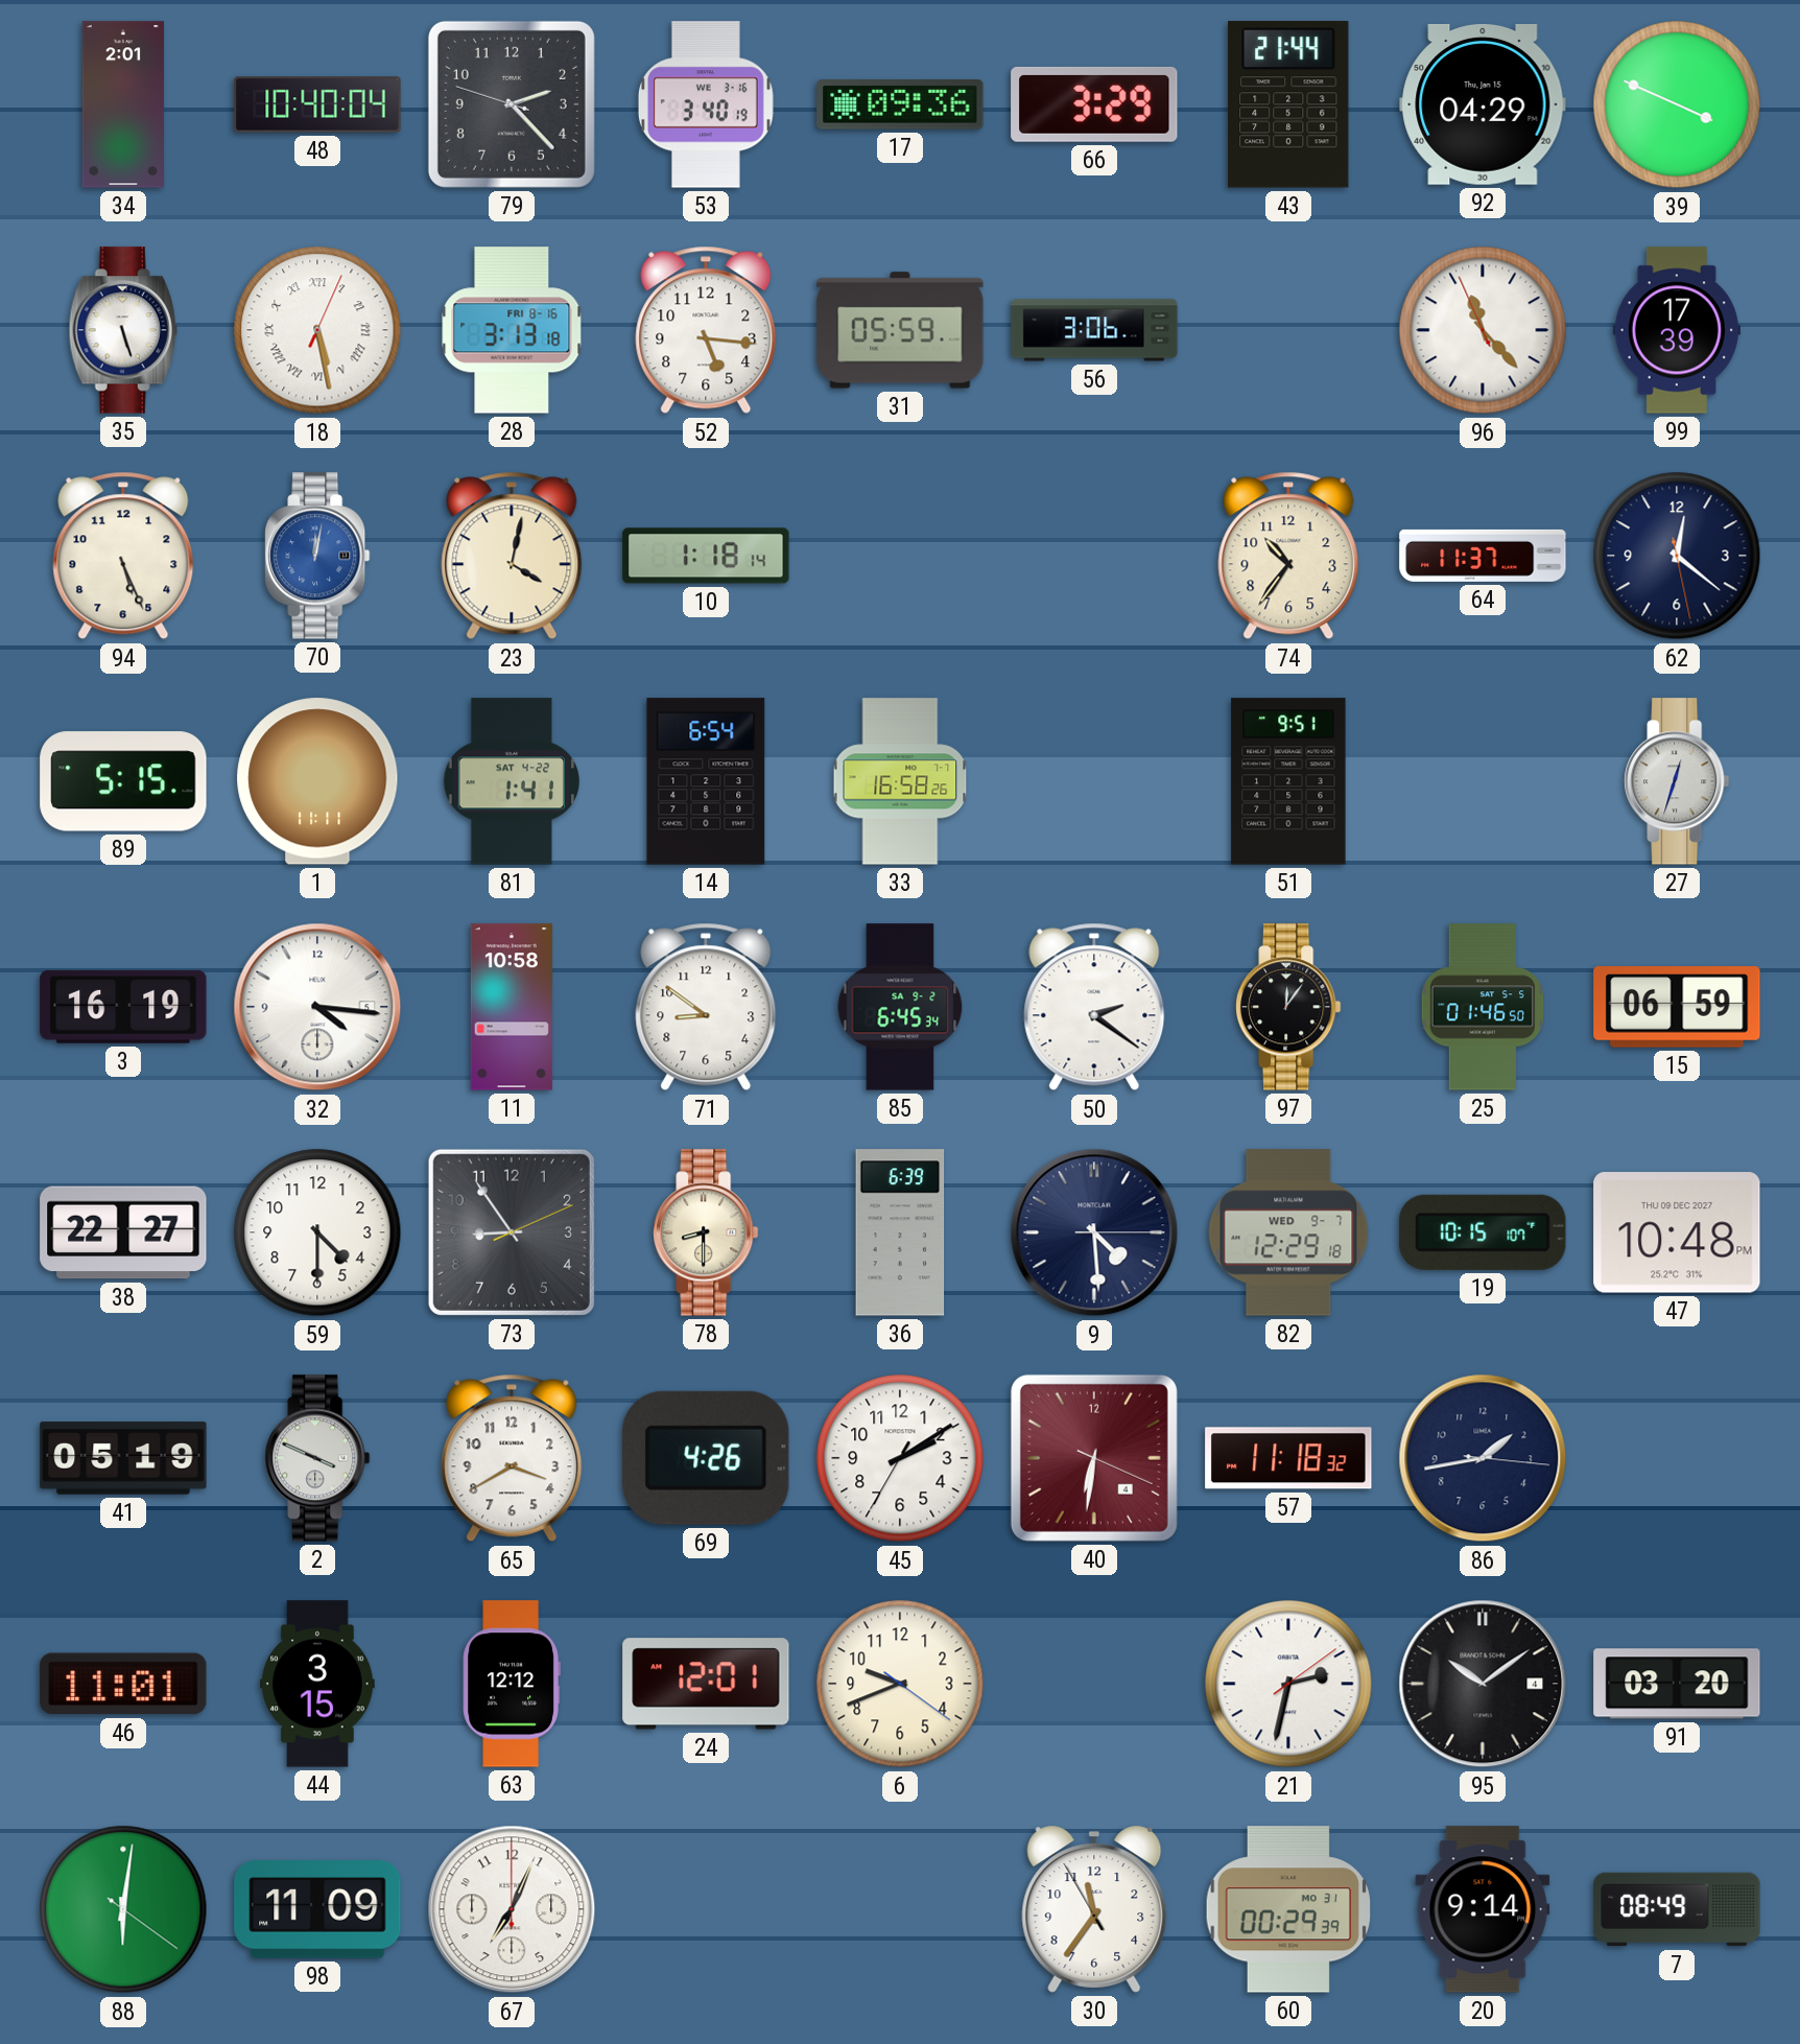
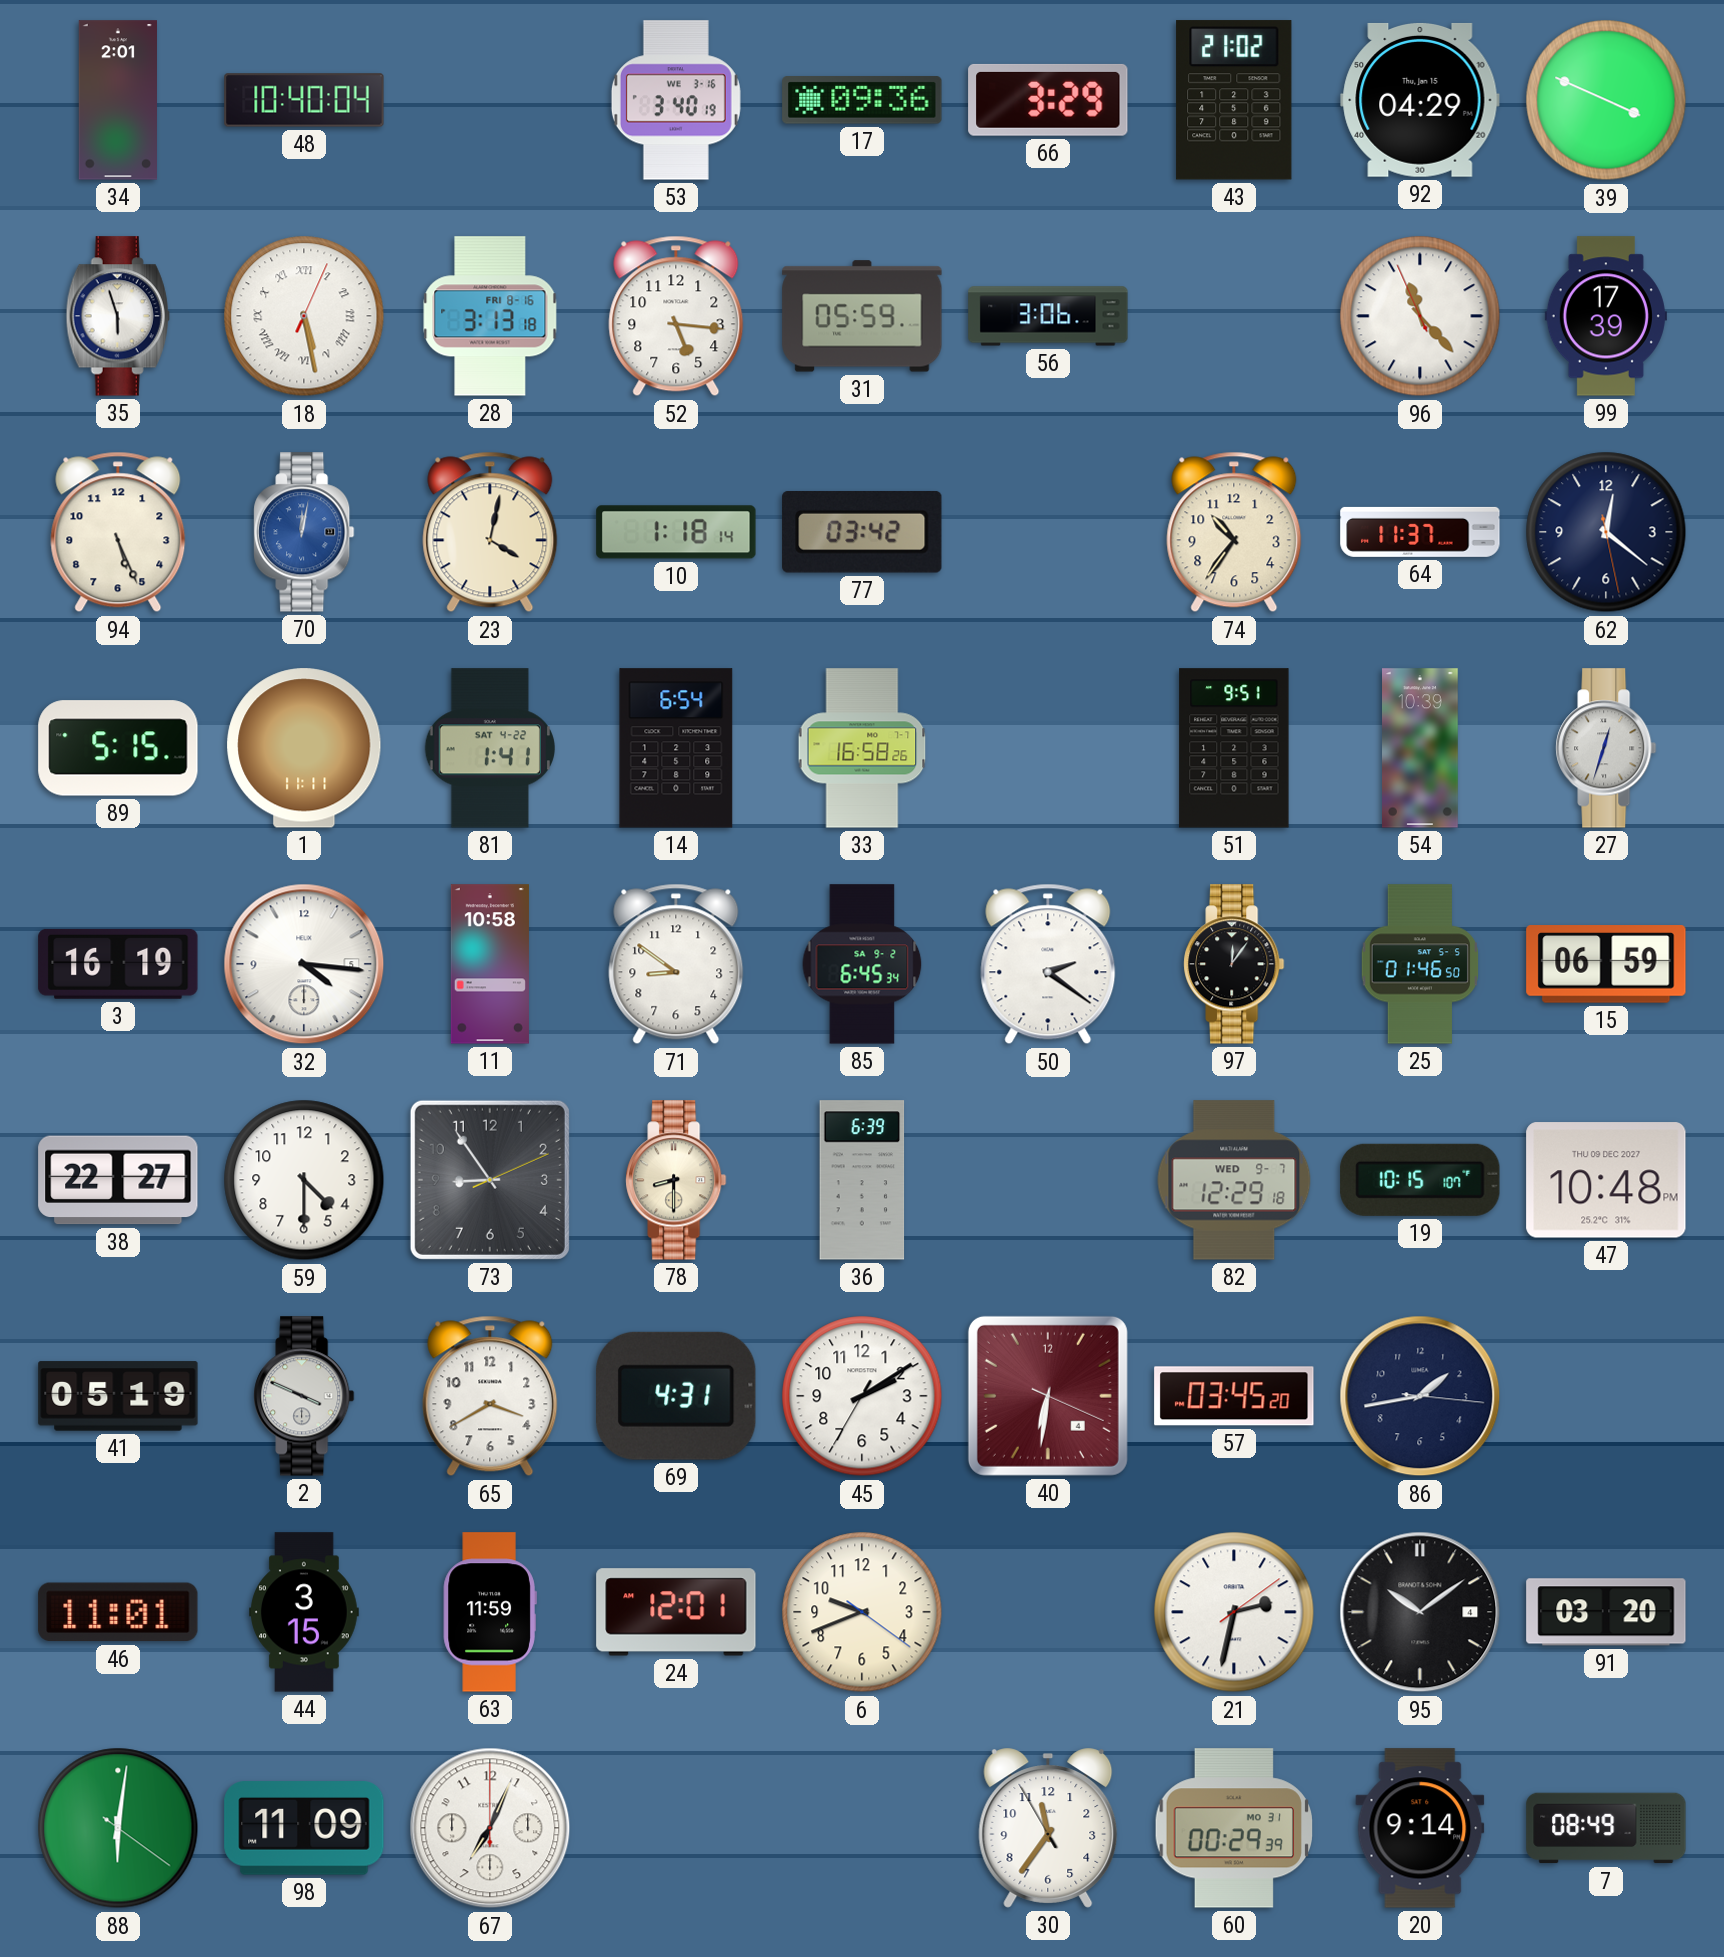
79: 2:22 -> none (512, 104)
43: 21:44 -> 21:02 (1234, 100)
35: 5:27 -> 5:57 (118, 316)
77: none -> 03:42 (862, 532)
54: none -> 10:39 (1421, 748)
9: 4:29 -> none (1094, 1232)
69: 4:26 -> 4:31 (676, 1396)
57: 11:18 -> 03:45 (1234, 1396)
63: 12:12 -> 11:59 (490, 1612)
